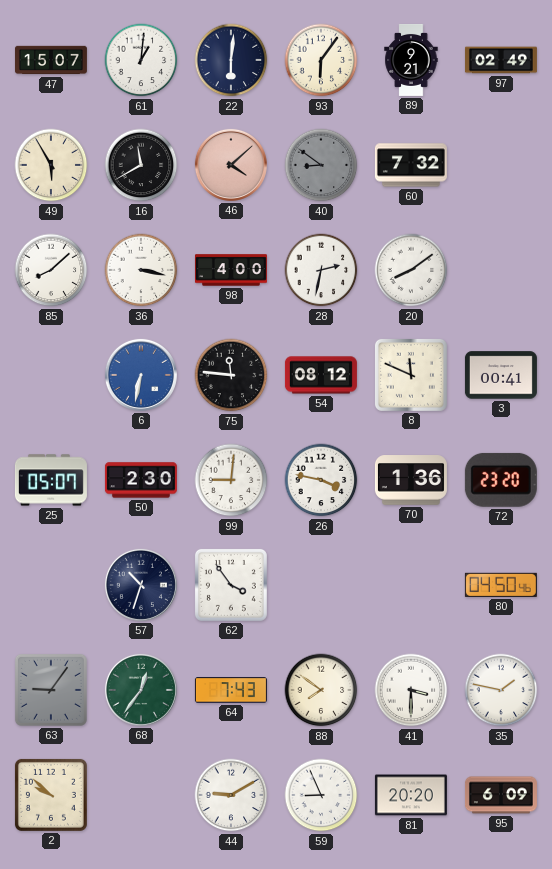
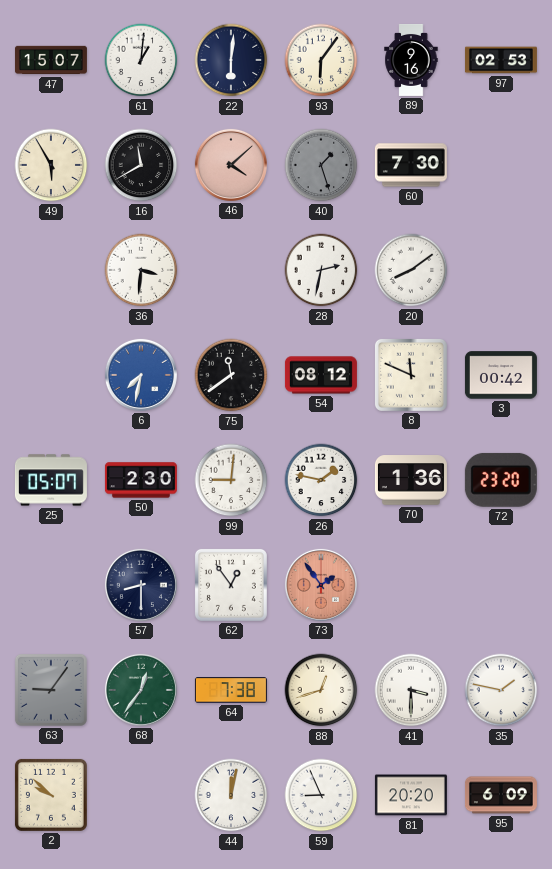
89: 9:21 -> 9:16 (411, 60)
97: 02:49 -> 02:53 (501, 60)
40: 8:51 -> 1:27 (321, 165)
60: 7:32 -> 7:30 (411, 165)
85: 8:08 -> none (51, 270)
36: 3:17 -> 3:31 (141, 270)
98: 4:00 -> none (231, 270)
6: 6:32 -> 7:32 (141, 375)
75: 11:46 -> 11:39 (231, 375)
3: 00:41 -> 00:42 (501, 375)
26: 3:47 -> 1:47 (321, 480)
57: 10:33 -> 8:30 (141, 585)
62: 3:54 -> 12:54 (231, 585)
73: none -> 1:54 (321, 585)
80: 04:50 -> none (501, 585)
64: 7:43 -> 7:38 (231, 690)
88: 7:51 -> 12:42 (321, 690)
44: 9:10 -> 12:02 (231, 795)
